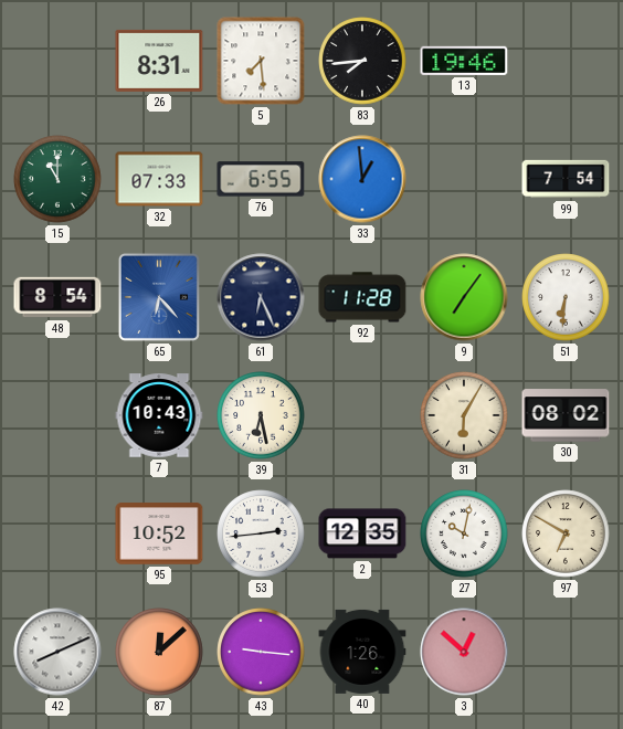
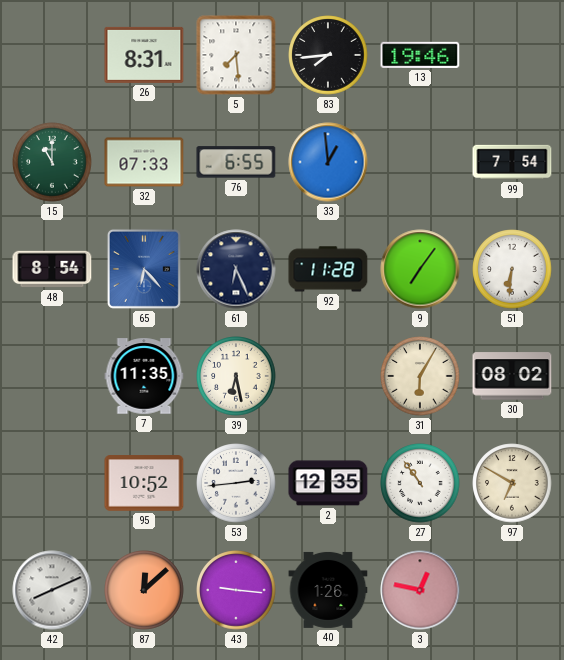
7: 10:43 -> 11:35 (144, 376)
27: 10:02 -> 10:54 (420, 483)
3: 12:52 -> 12:47 (420, 590)
